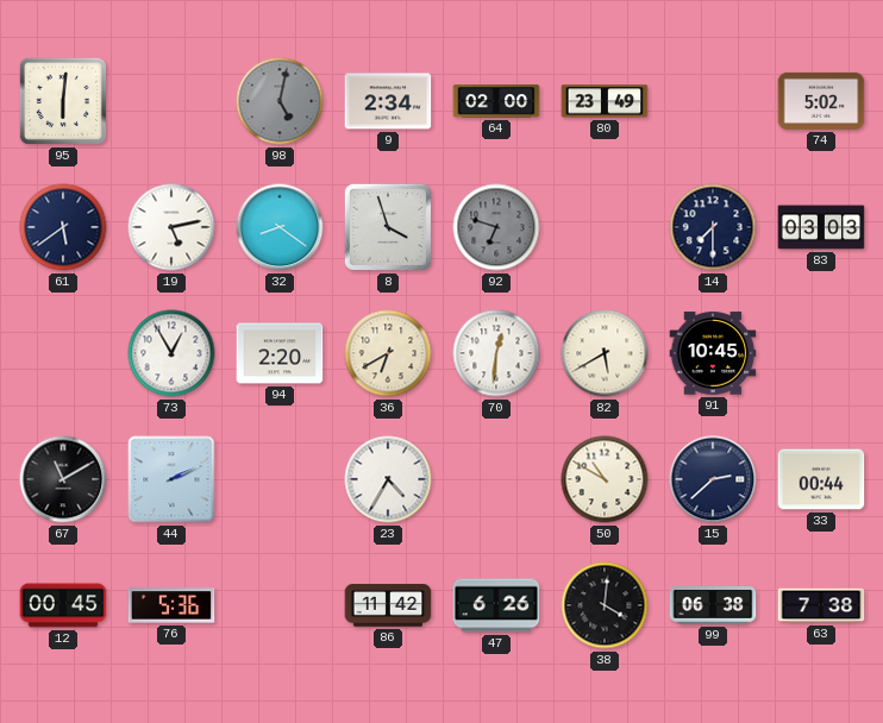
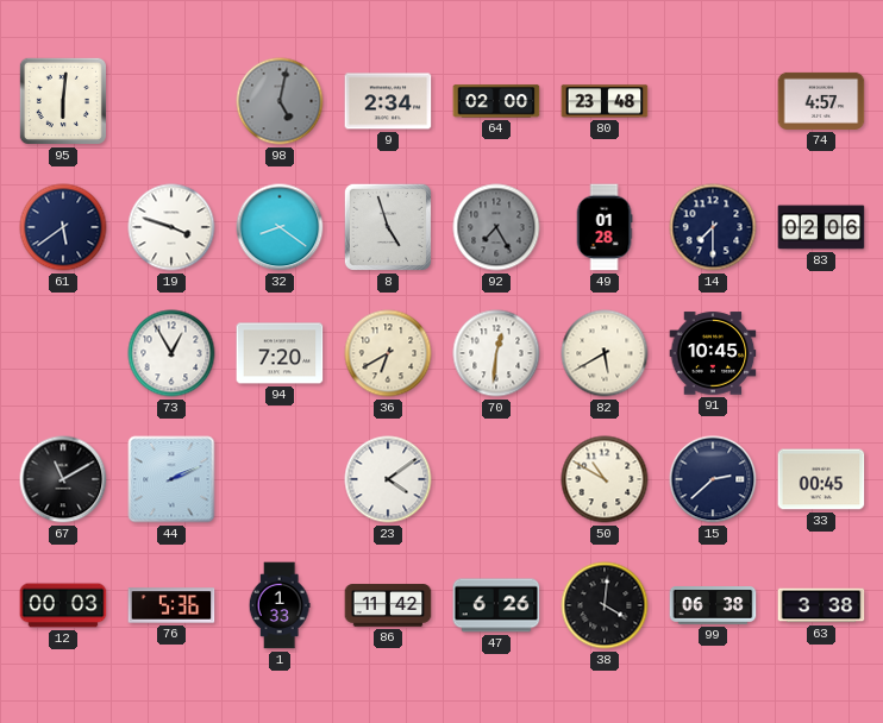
80: 23:49 -> 23:48 (605, 101)
74: 5:02 -> 4:57 (821, 101)
19: 5:13 -> 3:48 (171, 227)
8: 3:57 -> 4:57 (388, 227)
92: 6:48 -> 7:25 (496, 227)
49: none -> 01:28 (605, 227)
83: 03:03 -> 02:06 (821, 227)
94: 2:20 -> 7:20 (280, 353)
23: 4:35 -> 4:09 (388, 479)
33: 00:44 -> 00:45 (821, 479)
12: 00:45 -> 00:03 (63, 605)
1: none -> 1:33 (280, 605)
63: 7:38 -> 3:38 (821, 605)
